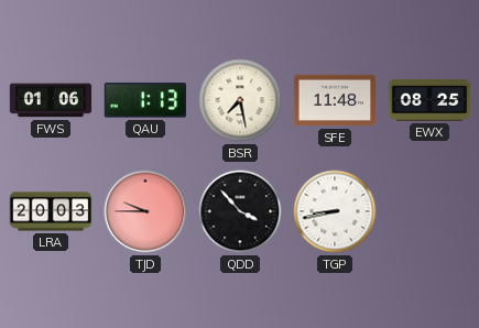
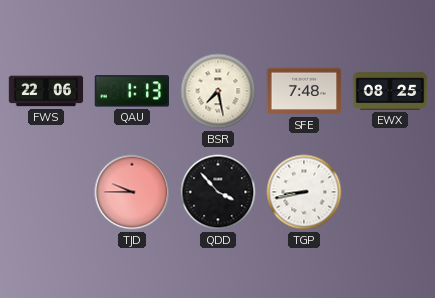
FWS: 01:06 -> 22:06 (46, 91)
SFE: 11:48 -> 7:48 (304, 91)
LRA: 20:03 -> none (51, 211)
